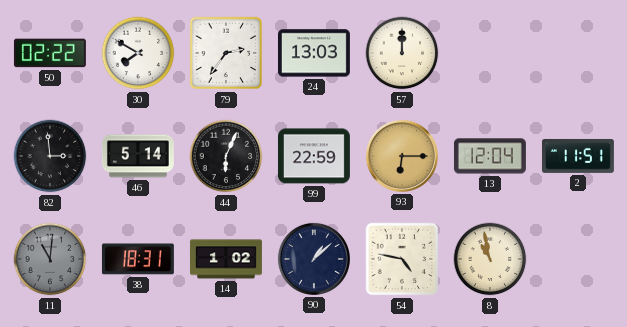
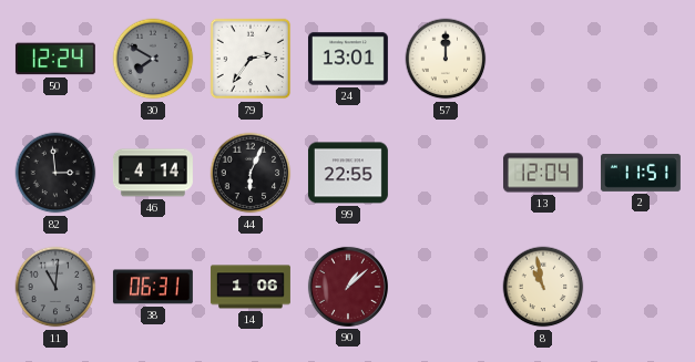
50: 02:22 -> 12:24 (55, 59)
30 dial: white -> grey (153, 59)
24: 13:03 -> 13:01 (348, 59)
46: 5:14 -> 4:14 (153, 173)
99: 22:59 -> 22:55 (348, 173)
93: 6:15 -> none (402, 156)
38: 18:31 -> 06:31 (153, 287)
14: 1:02 -> 1:06 (251, 287)
90 dial: navy -> burgundy (348, 287)
54: 4:47 -> none (402, 259)
